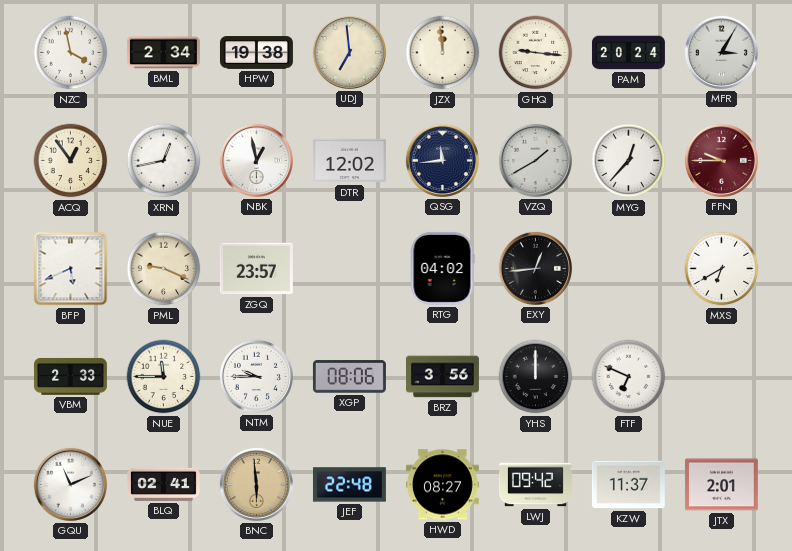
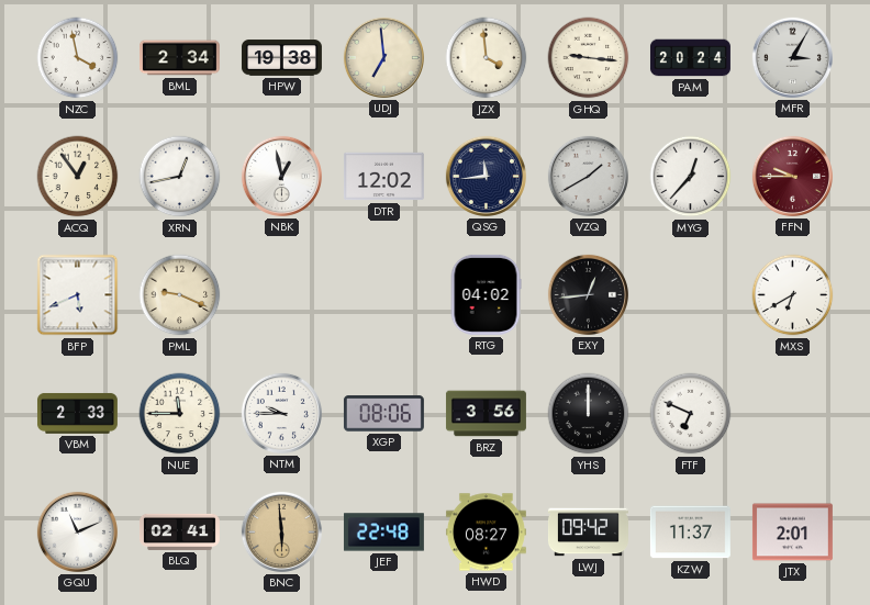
JZX: 11:59 -> 3:59 (487, 58)
ZGQ: 23:57 -> none (256, 269)
